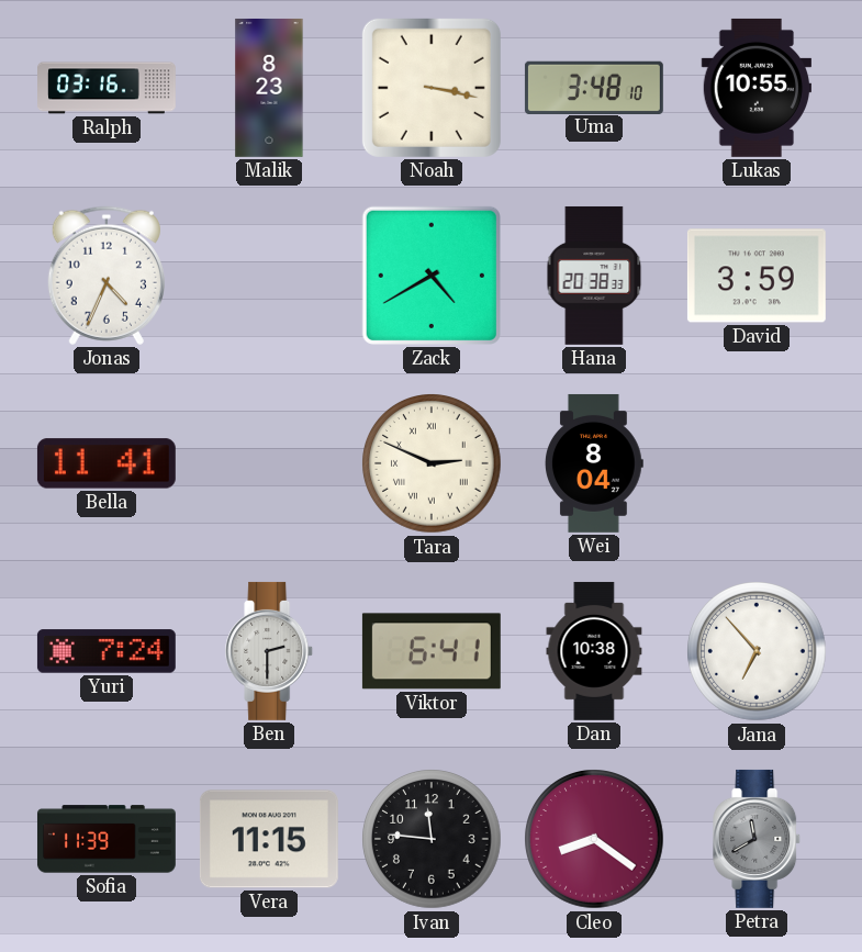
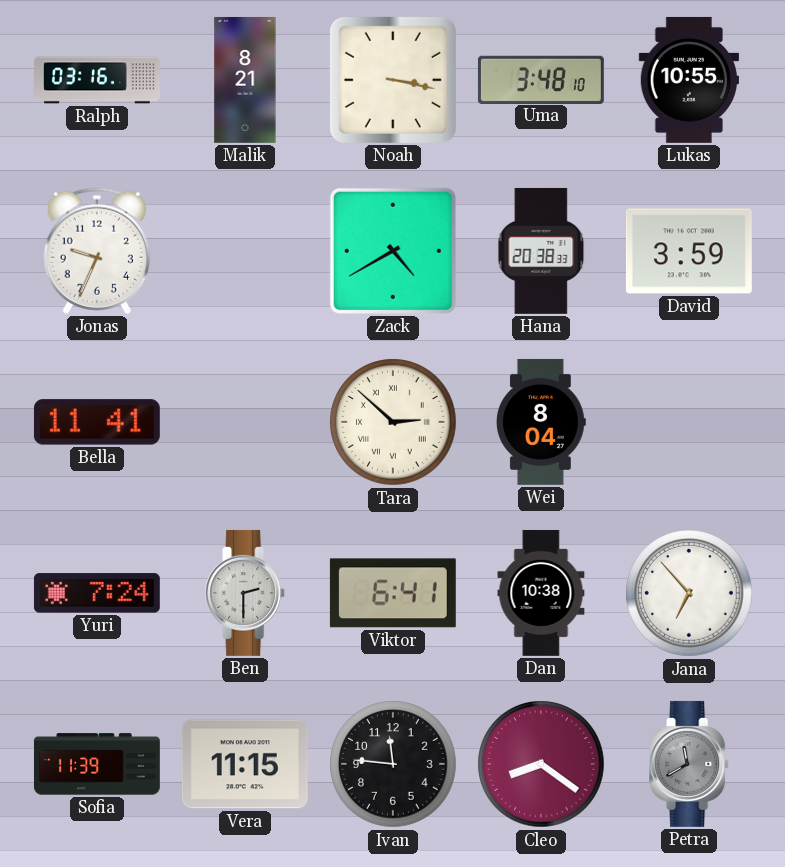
Malik: 8:23 -> 8:21 (245, 80)
Jonas: 4:34 -> 9:34 (97, 251)
Tara: 2:49 -> 2:52 (393, 422)
